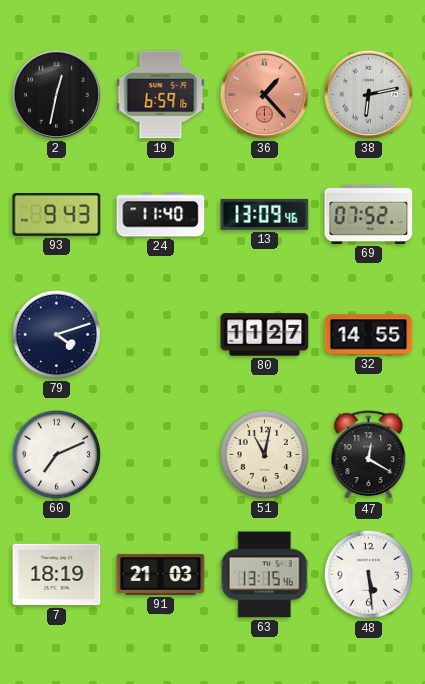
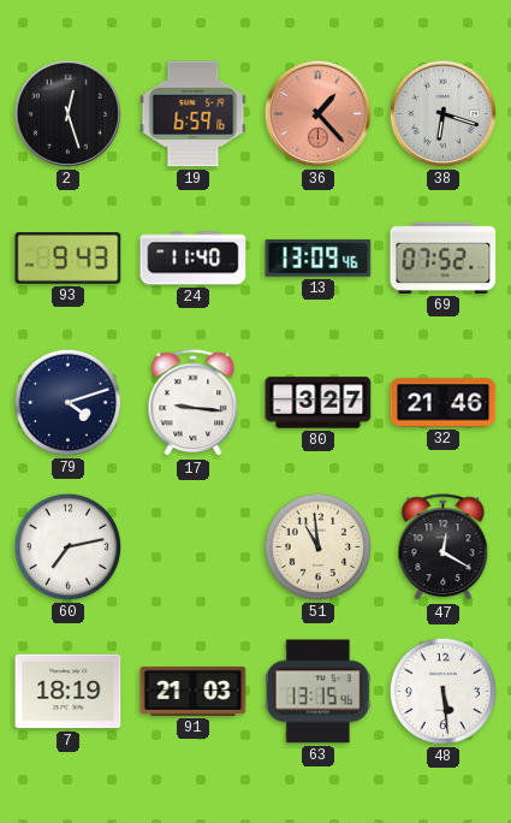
2: 12:32 -> 12:27 (67, 113)
38: 6:13 -> 6:18 (442, 113)
17: none -> 9:16 (194, 403)
80: 11:27 -> 3:27 (319, 403)
32: 14:55 -> 21:46 (444, 403)
60: 7:11 -> 7:13 (67, 546)
51: 11:02 -> 10:59 (317, 546)
